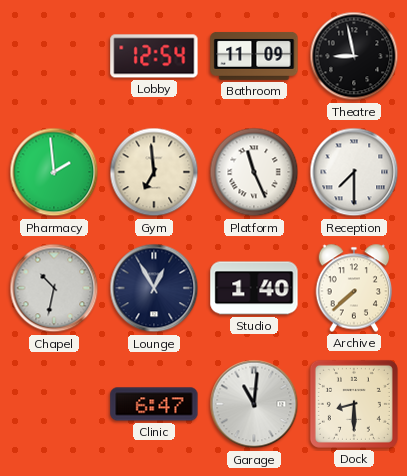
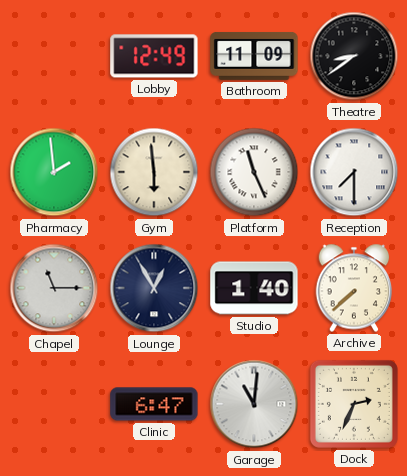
Lobby: 12:54 -> 12:49 (154, 56)
Theatre: 8:58 -> 8:39 (354, 56)
Gym: 6:59 -> 5:59 (154, 172)
Chapel: 10:32 -> 11:15 (54, 288)
Dock: 8:30 -> 2:34 (354, 404)
